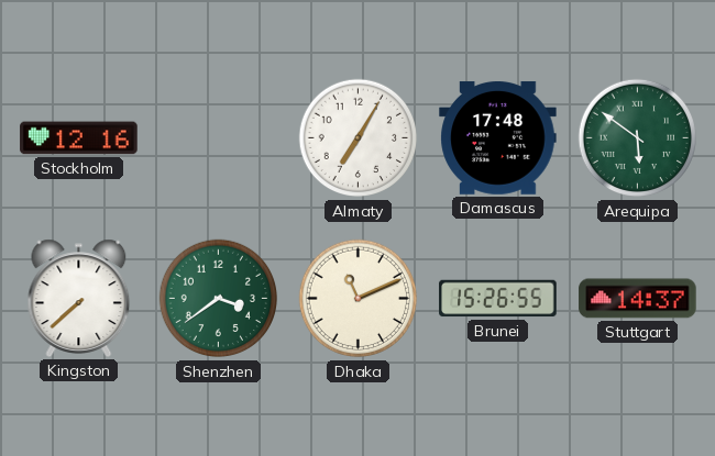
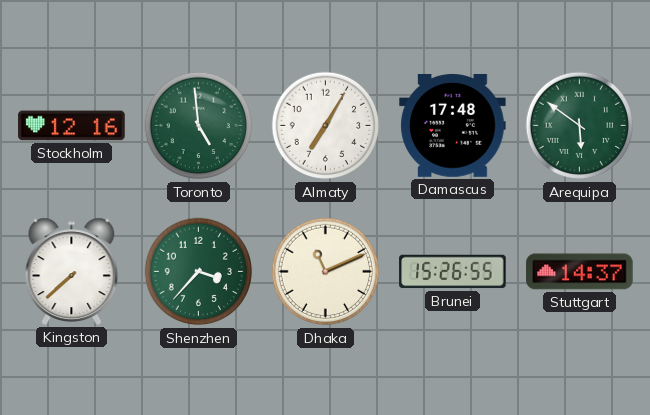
Toronto: none -> 4:59 (199, 126)
Shenzhen: 3:39 -> 3:37 (199, 272)
